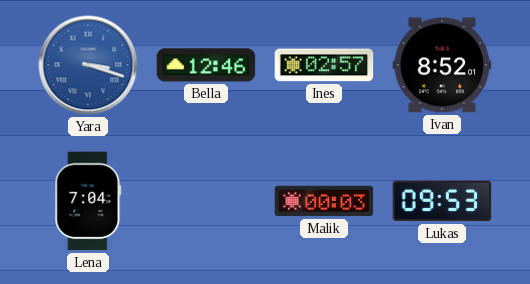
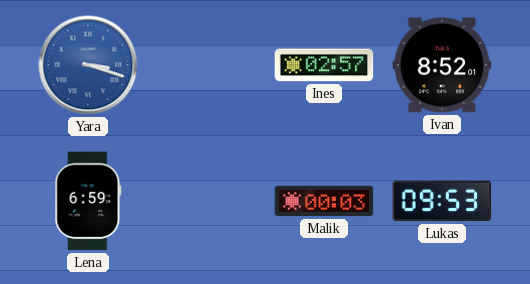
Bella: 12:46 -> none (206, 65)
Lena: 7:04 -> 6:59 (88, 201)
